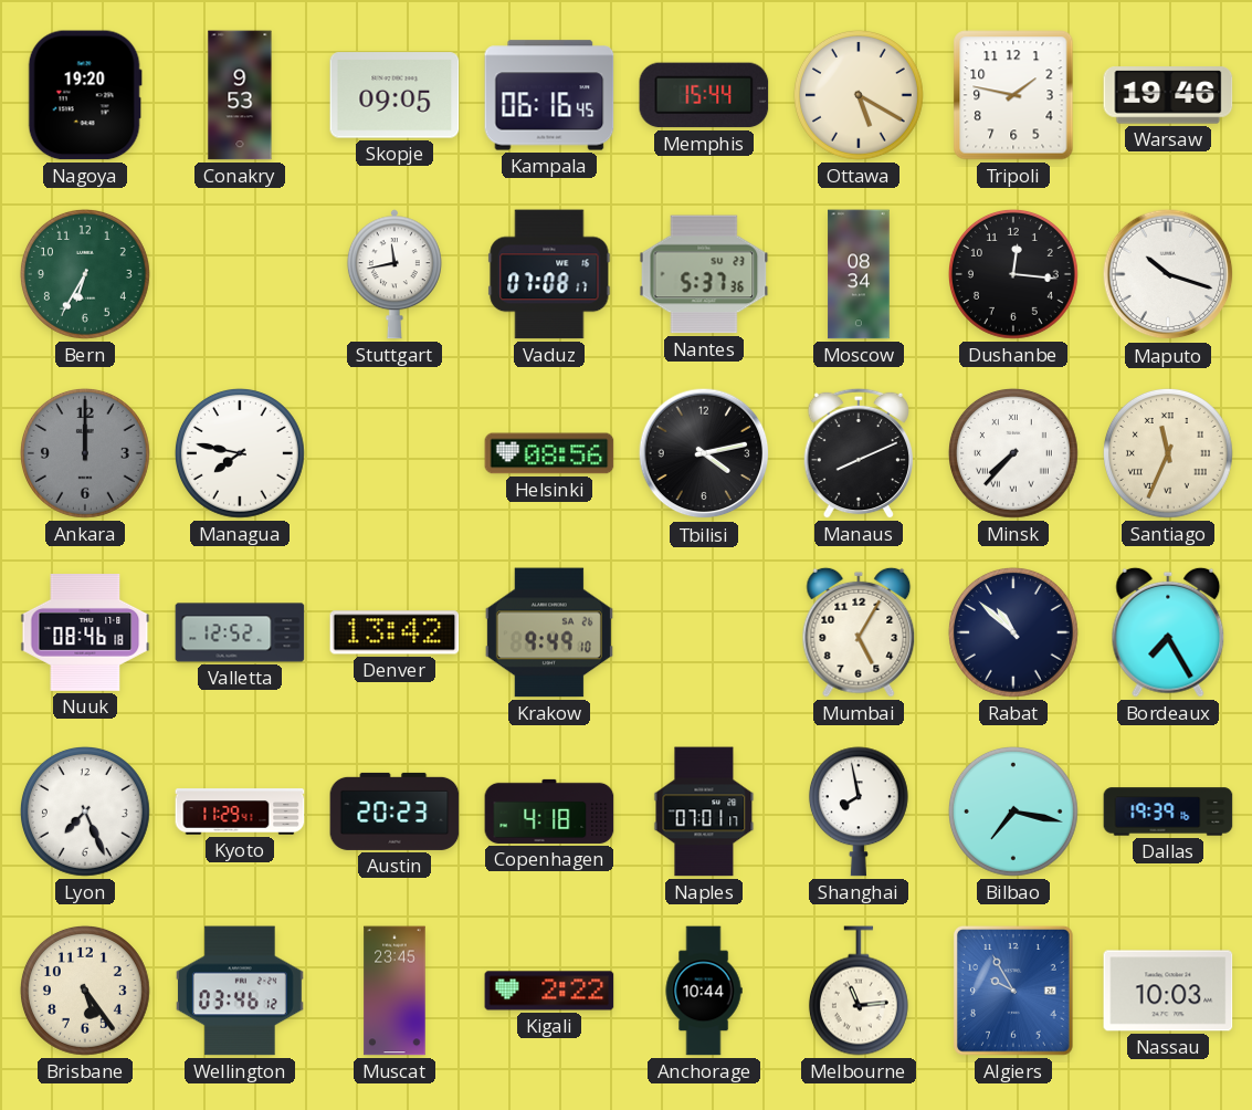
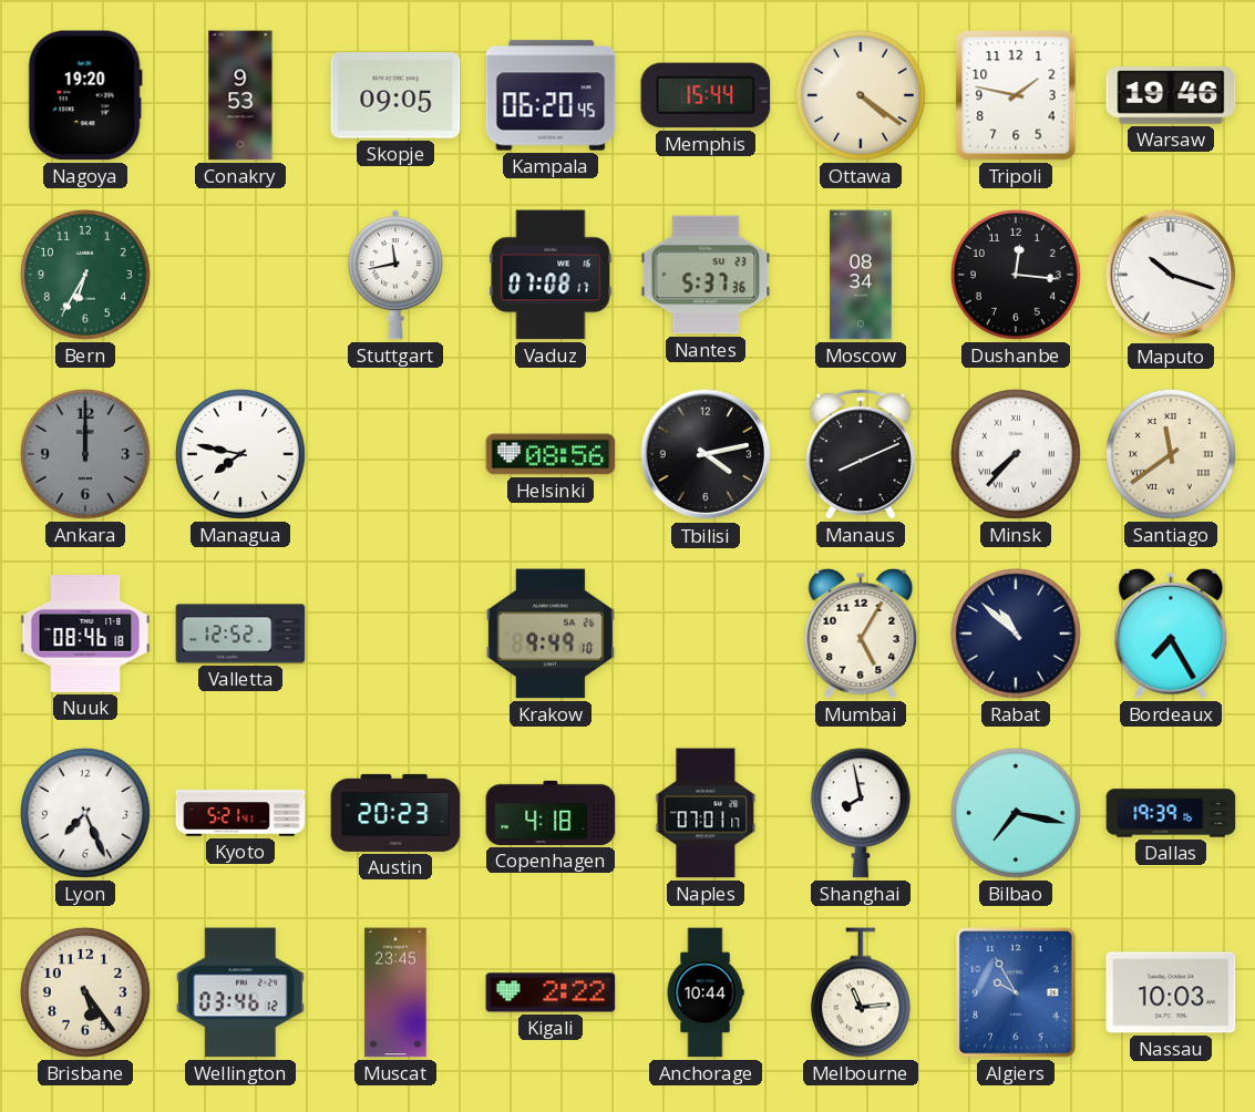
Kampala: 06:16 -> 06:20 (551, 95)
Ottawa: 5:20 -> 4:21 (861, 95)
Santiago: 11:34 -> 11:39 (1171, 454)
Denver: 13:42 -> none (394, 632)
Kyoto: 11:29 -> 5:21 (240, 813)
